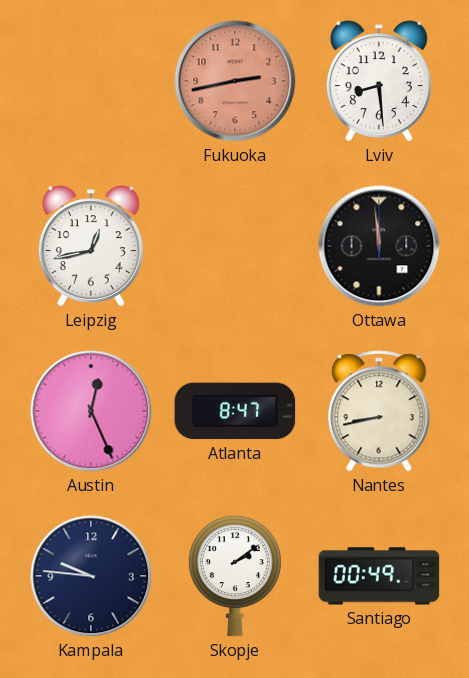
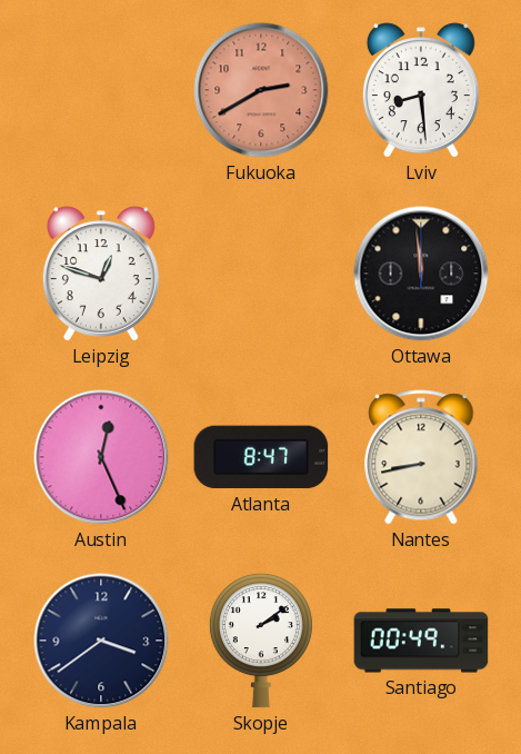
Fukuoka: 2:43 -> 2:40 (261, 90)
Leipzig: 12:43 -> 12:48 (101, 274)
Kampala: 9:46 -> 3:39 (101, 641)
